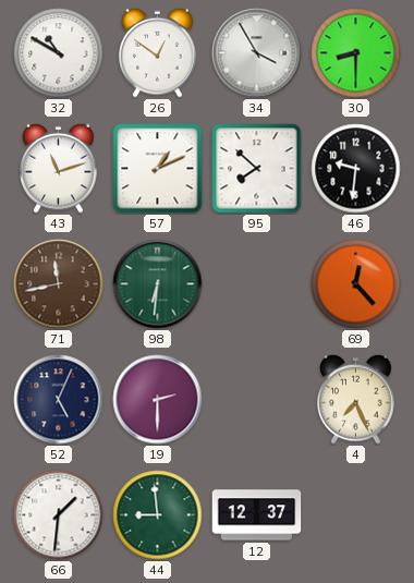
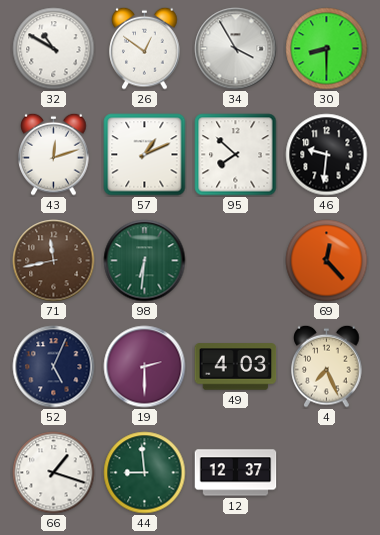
43: 11:12 -> 12:12 (54, 154)
49: none -> 4:03 (236, 367)
66: 1:31 -> 1:18 (54, 473)
